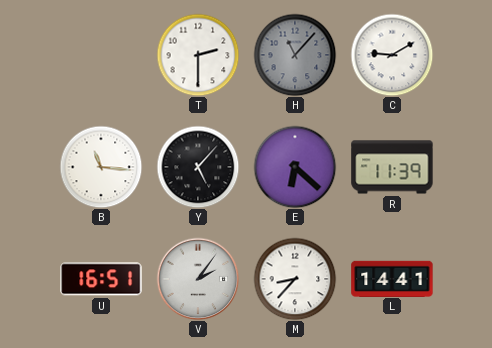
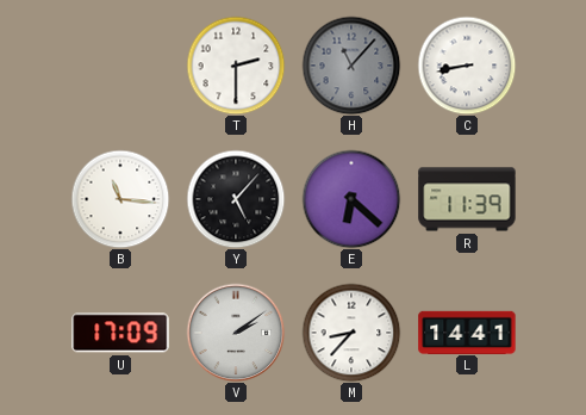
C: 9:10 -> 8:43 (467, 66)
U: 16:51 -> 17:09 (120, 333)
V: 2:06 -> 2:09 (236, 333)
